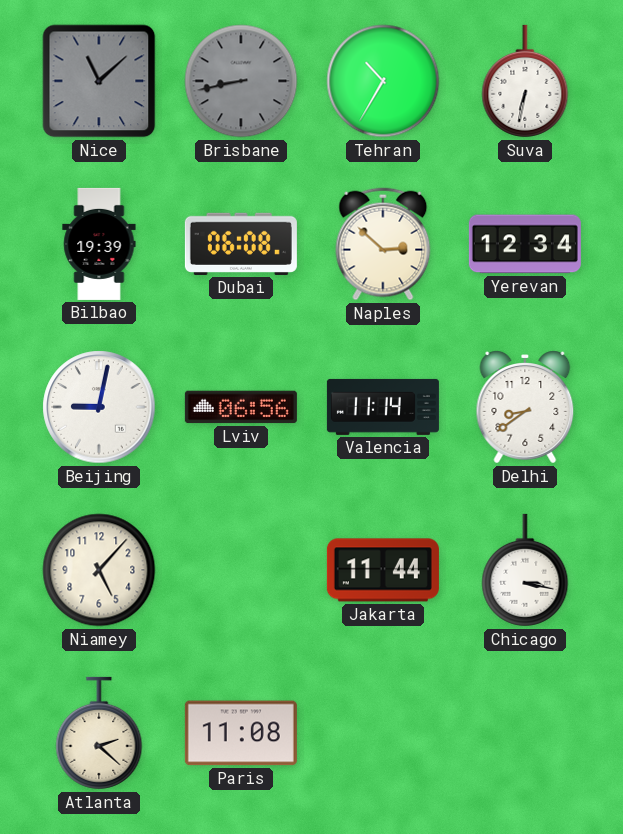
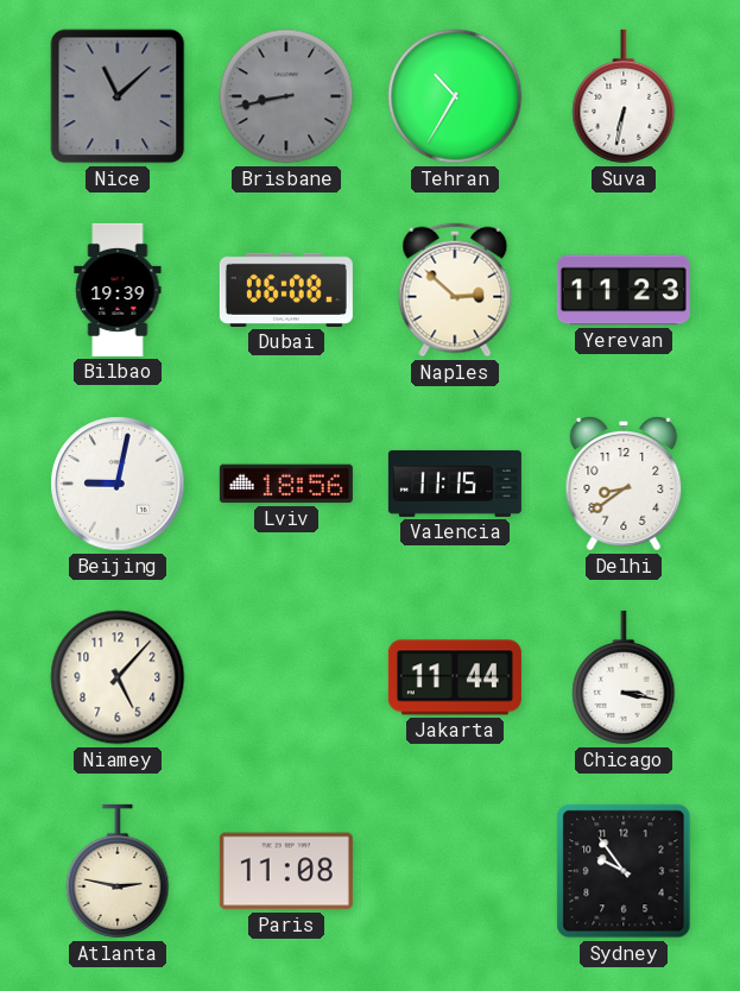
Yerevan: 12:34 -> 11:23 (624, 290)
Lviv: 06:56 -> 18:56 (286, 484)
Valencia: 11:14 -> 11:15 (455, 484)
Atlanta: 2:22 -> 2:47 (118, 871)
Sydney: none -> 9:54 (624, 871)
